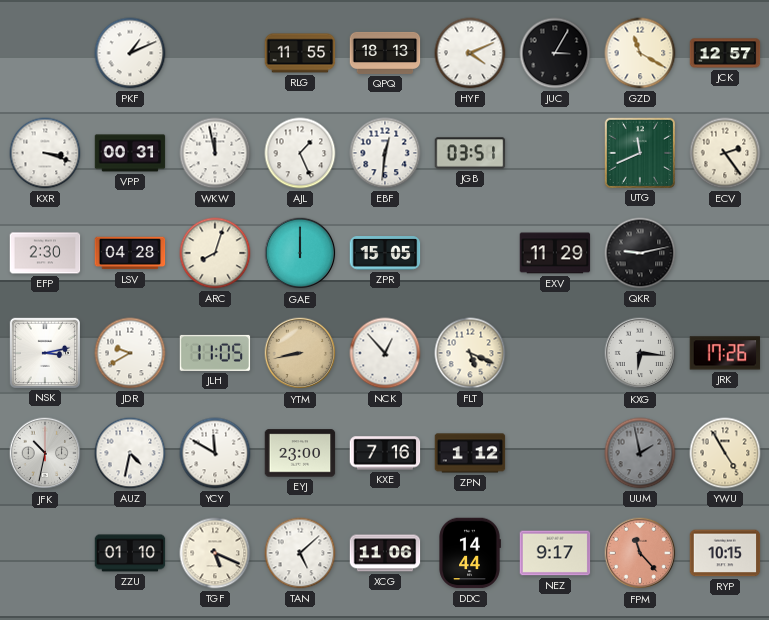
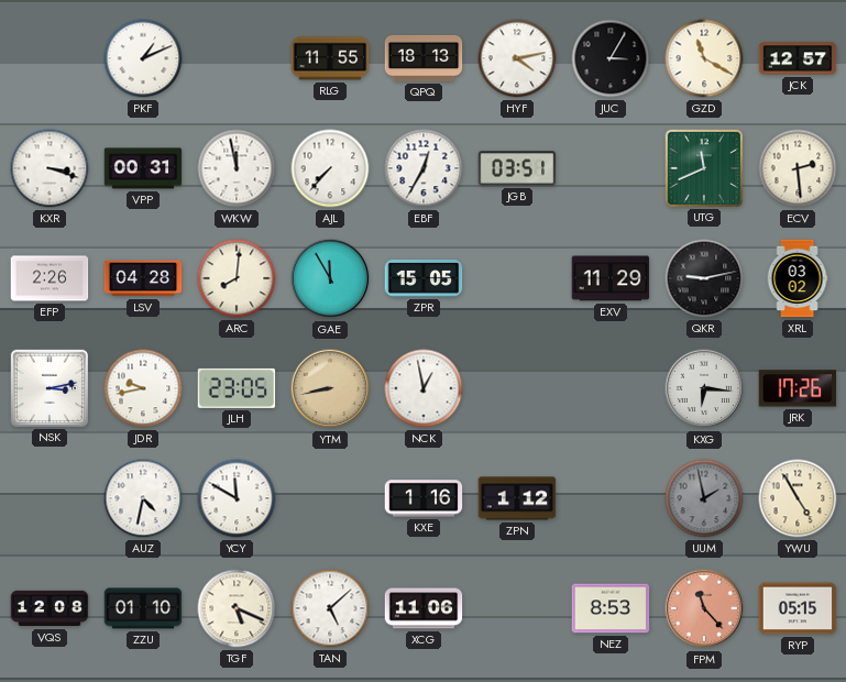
HYF: 4:11 -> 4:13 (517, 58)
AJL: 1:26 -> 7:37 (330, 168)
EBF: 12:31 -> 12:35 (424, 168)
ECV: 2:24 -> 2:29 (798, 168)
EFP: 2:30 -> 2:26 (50, 278)
ARC: 8:03 -> 8:01 (237, 278)
GAE: 12:00 -> 11:55 (330, 278)
XRL: none -> 03:02 (798, 278)
JDR: 9:40 -> 9:43 (143, 388)
JLH: 11:05 -> 23:05 (237, 388)
NCK: 12:53 -> 12:58 (424, 388)
FLT: 5:19 -> none (470, 353)
JFK: 10:32 -> none (45, 453)
EYJ: 23:00 -> none (300, 453)
KXE: 7:16 -> 1:16 (424, 498)
VQS: none -> 12:08 (50, 608)
DDC: 14:44 -> none (470, 553)
NEZ: 9:17 -> 8:53 (611, 608)
RYP: 10:15 -> 05:15 (798, 608)
